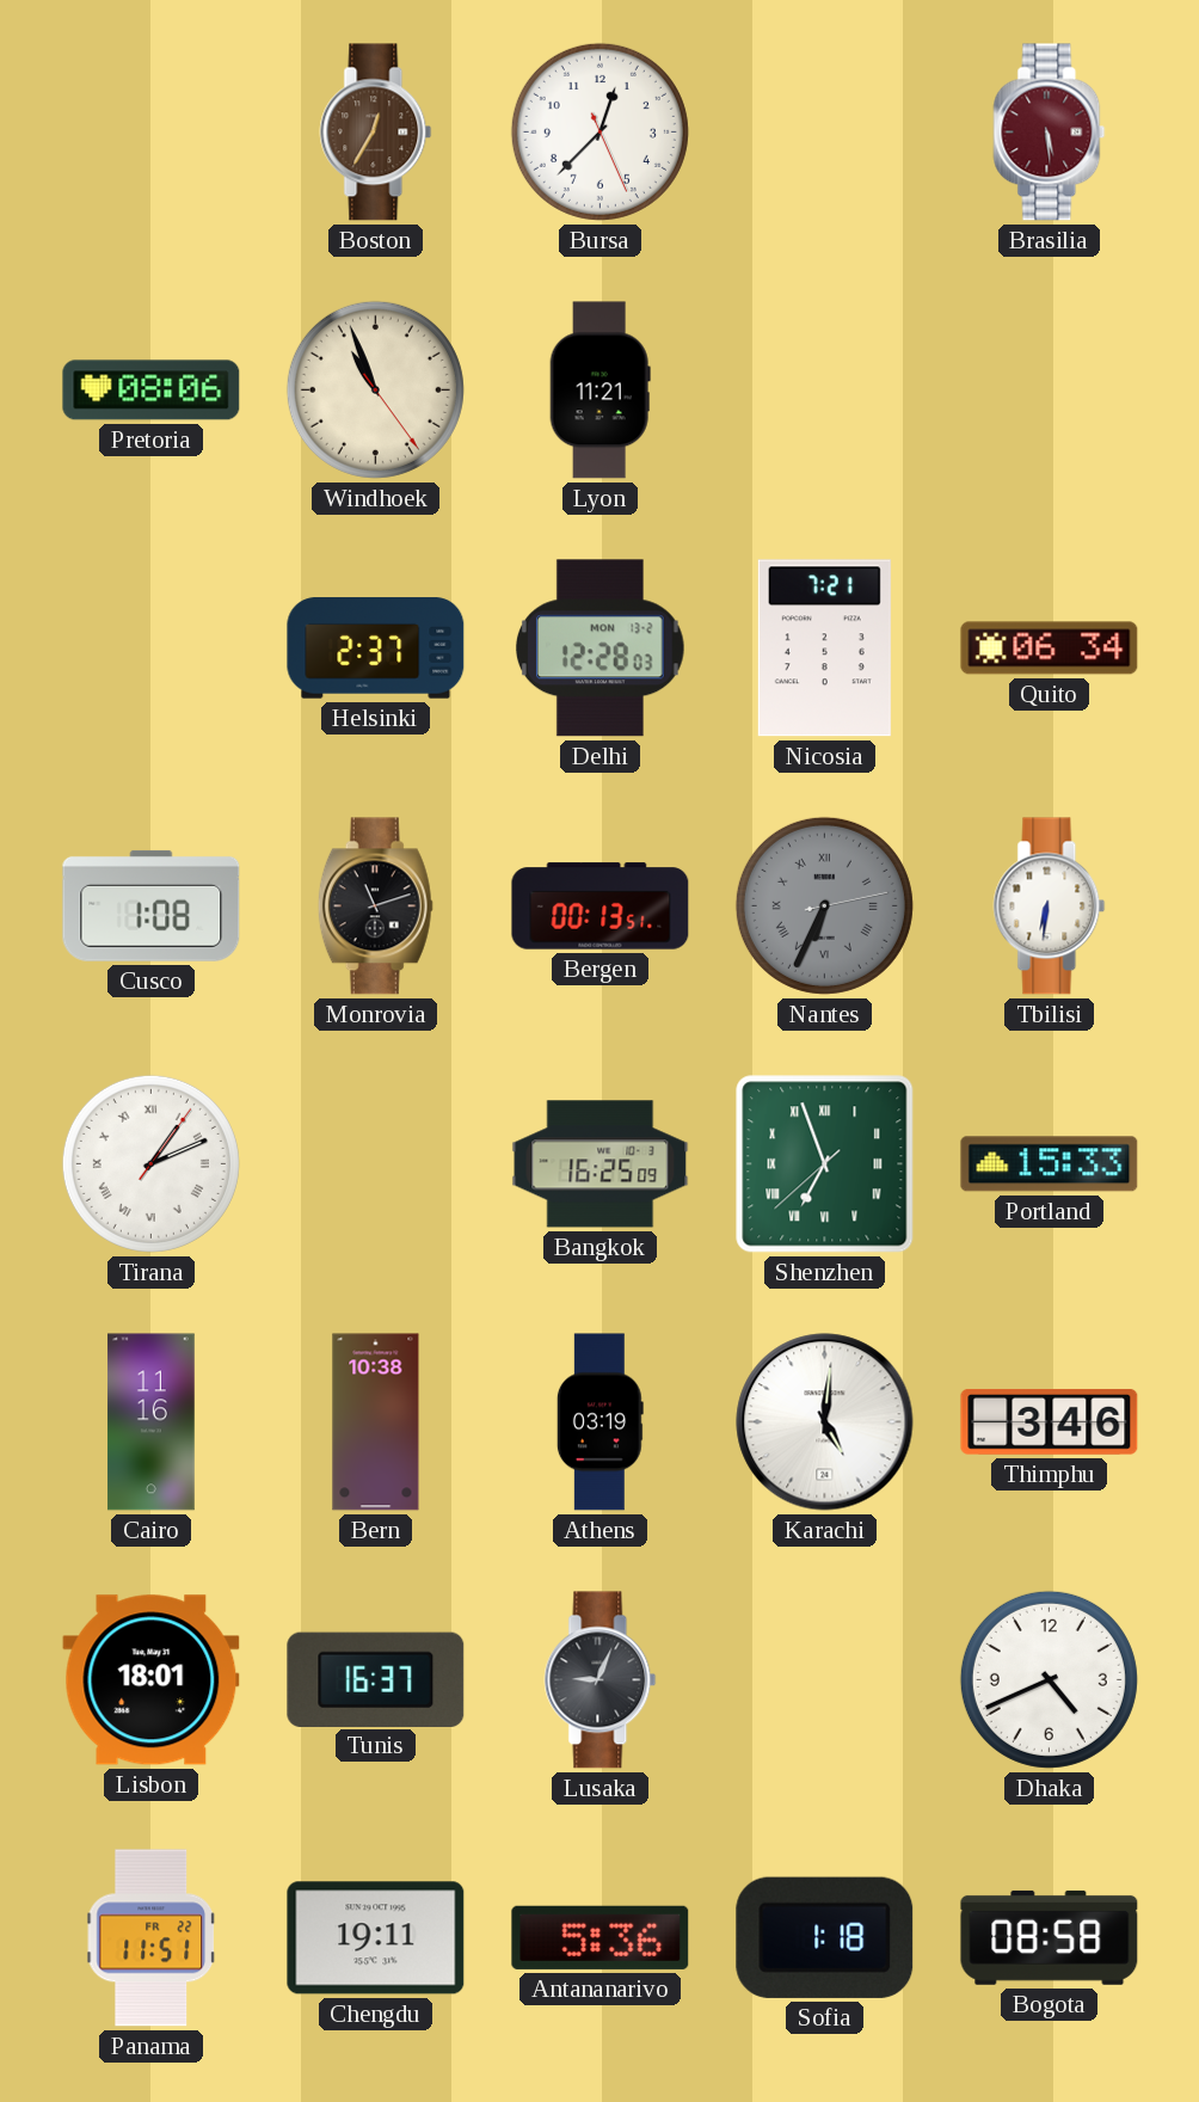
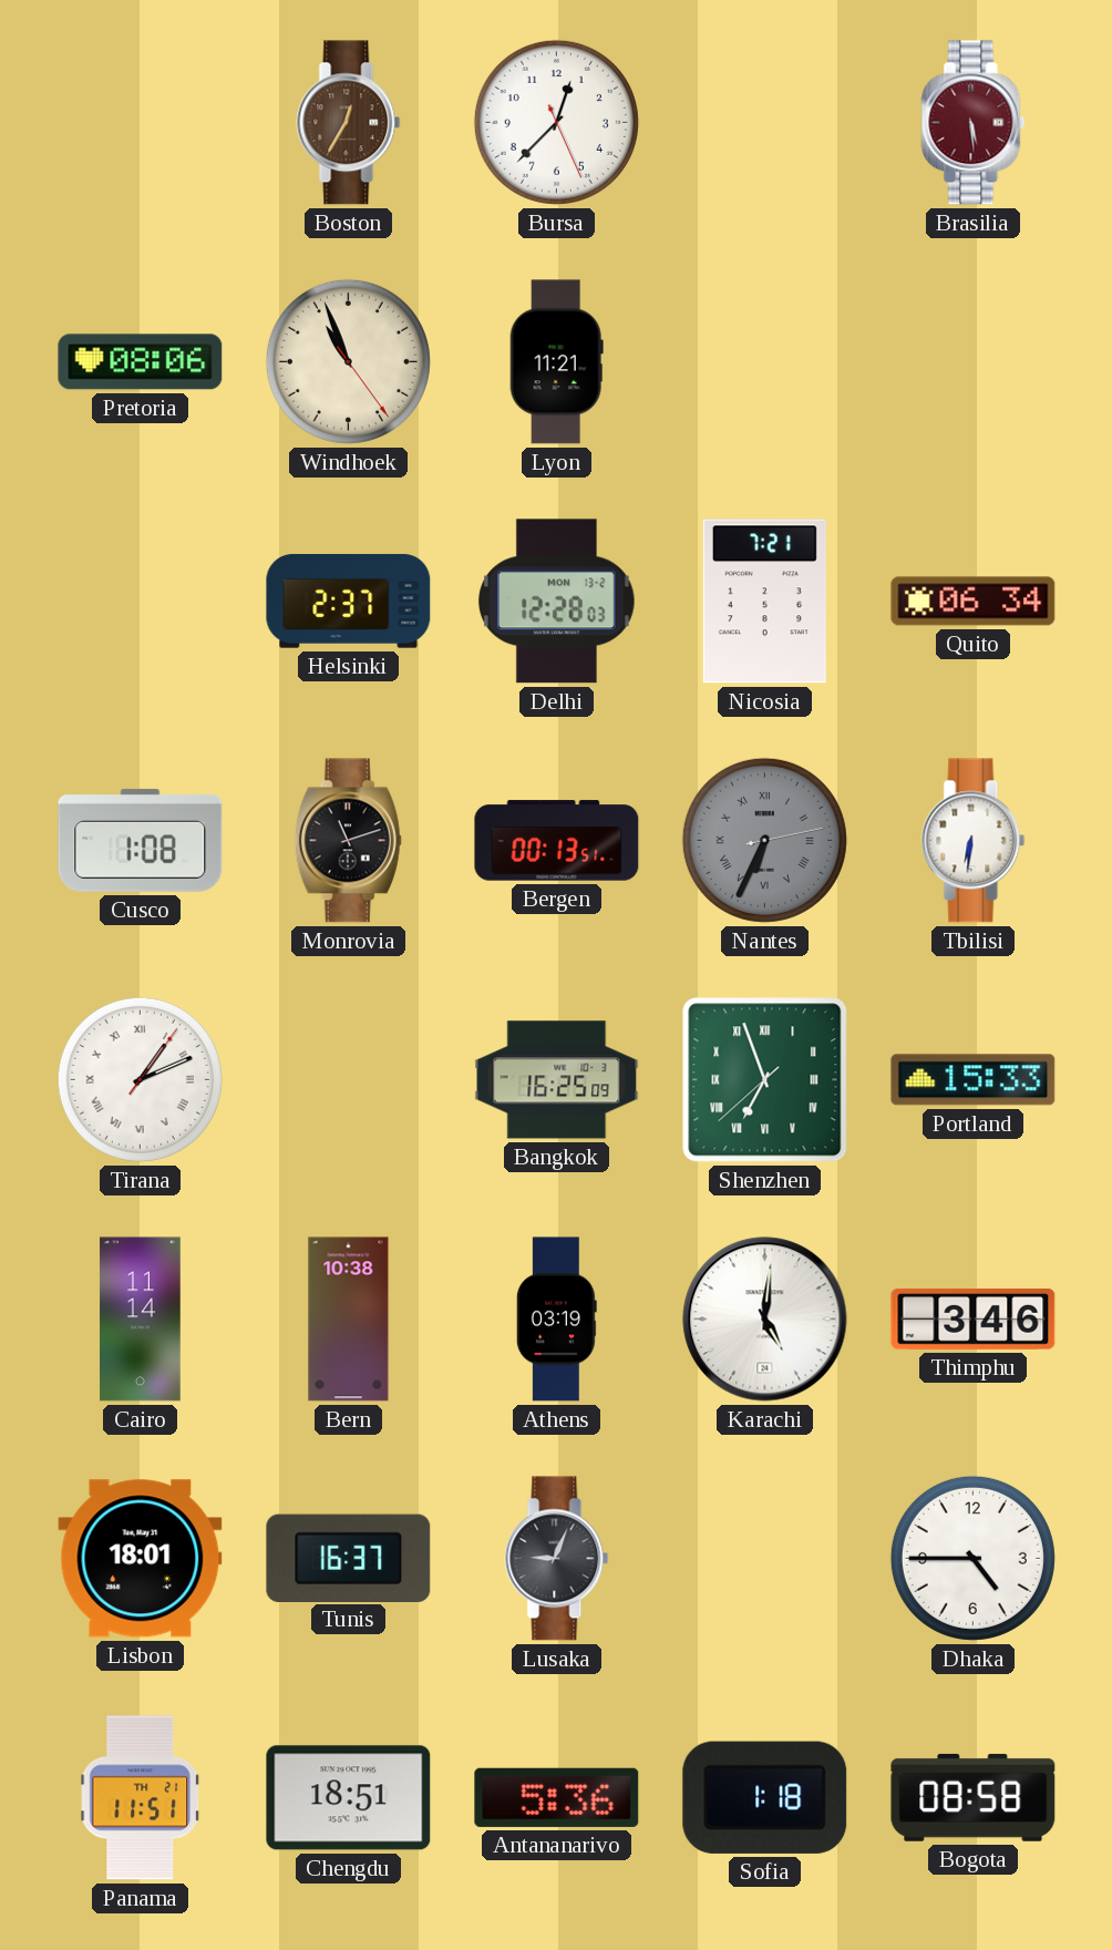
Cairo: 11:16 -> 11:14 (141, 1320)
Dhaka: 4:41 -> 4:45 (972, 1558)
Panama date: FR 22 -> TH 21 (140, 1798)
Chengdu: 19:11 -> 18:51 (349, 1798)
